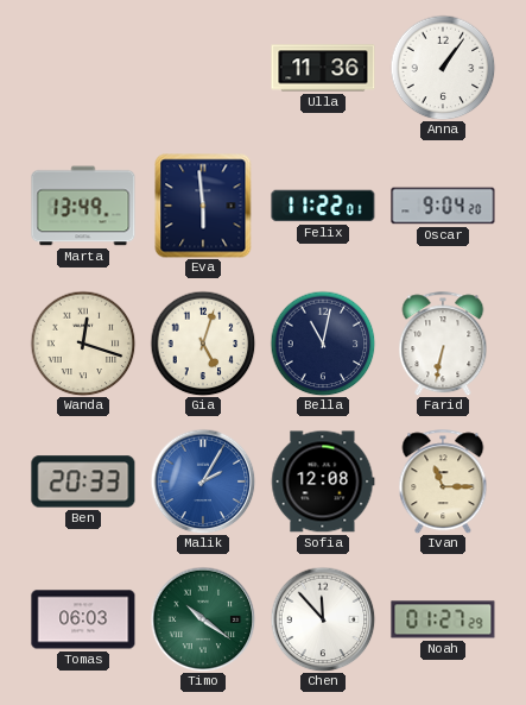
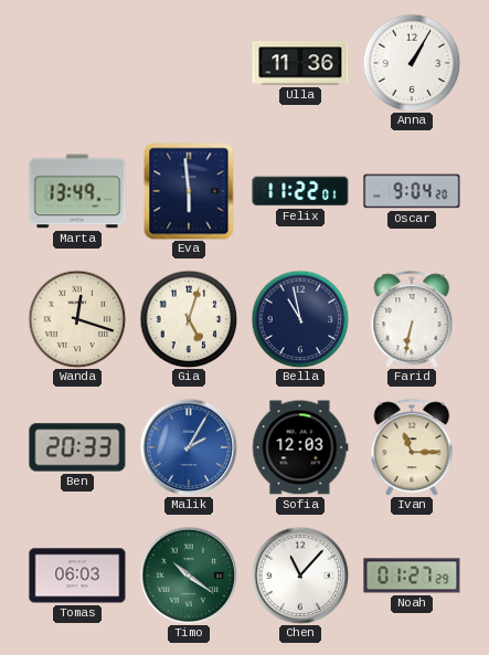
Anna: 1:06 -> 1:05 (412, 63)
Bella: 11:02 -> 10:58 (300, 319)
Sofia: 12:08 -> 12:03 (300, 447)
Chen: 11:53 -> 11:07 (300, 575)
